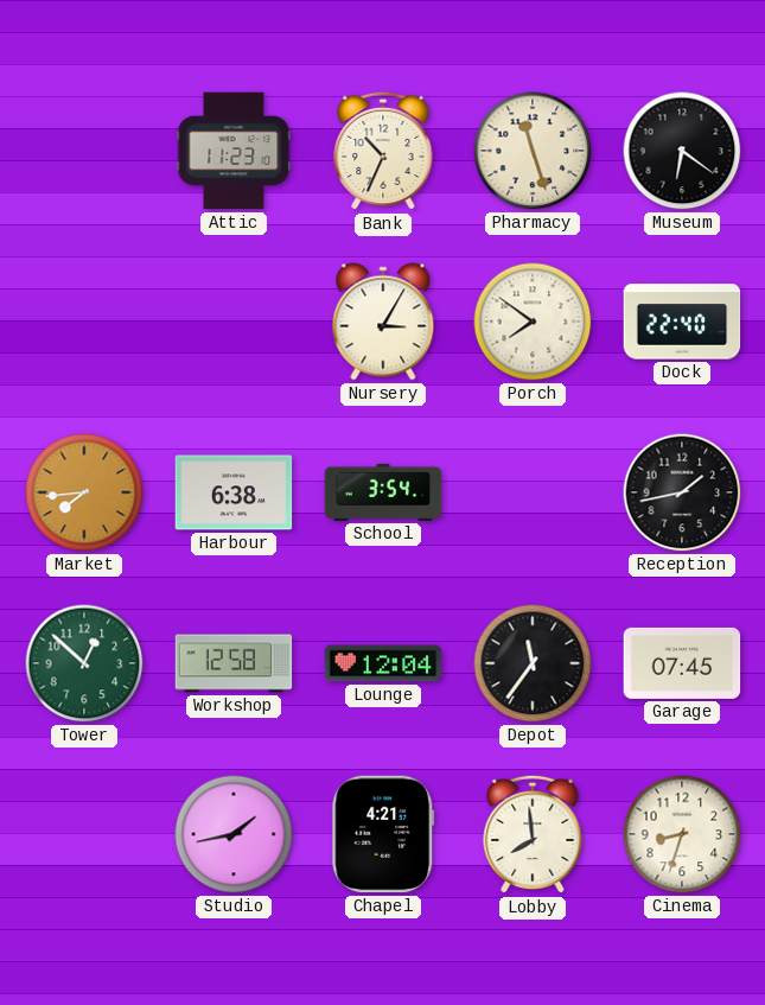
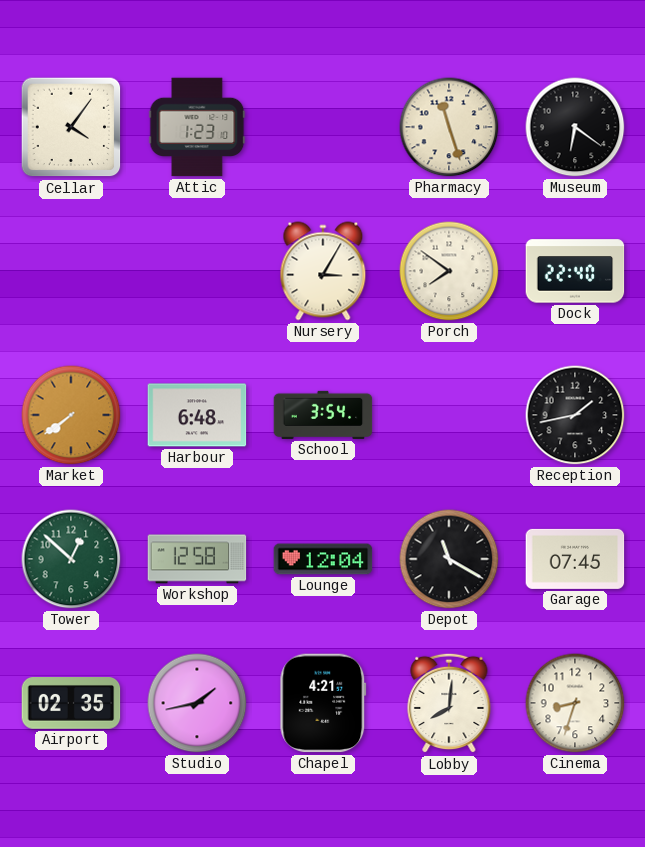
Cellar: none -> 4:06 (71, 127)
Attic: 11:23 -> 1:23 (197, 127)
Bank: 10:34 -> none (383, 151)
Market: 7:44 -> 7:39 (71, 415)
Harbour: 6:38 -> 6:48 (197, 415)
Depot: 11:36 -> 11:20 (449, 559)
Airport: none -> 02:35 (71, 704)
Lobby: 7:59 -> 8:01 (449, 703)
